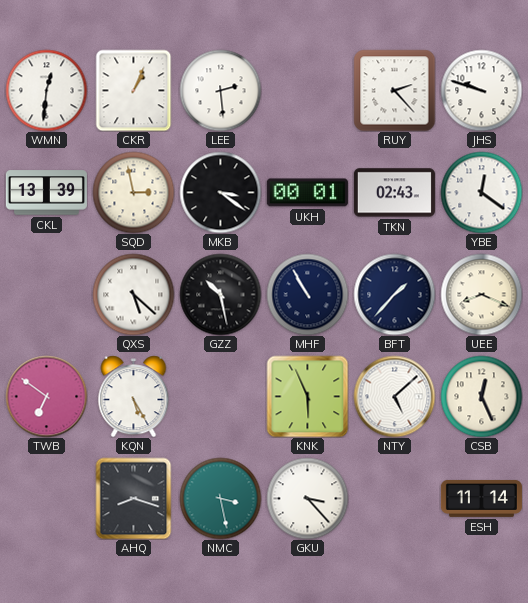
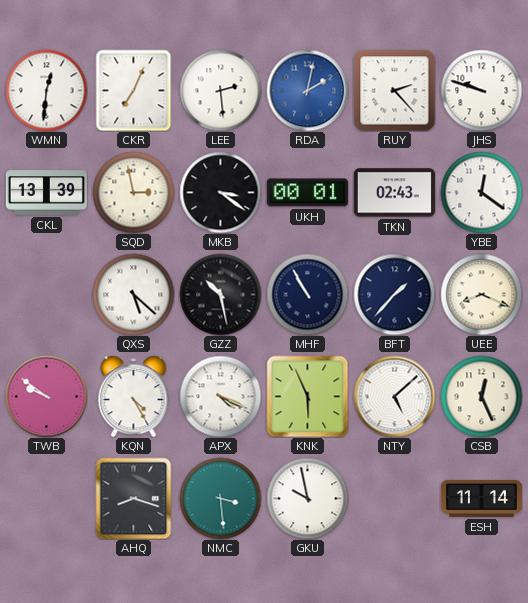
CKR: 1:04 -> 7:04 (134, 90)
RDA: none -> 2:02 (307, 90)
TWB: 6:51 -> 9:51 (46, 396)
KQN: 5:25 -> 4:25 (134, 396)
APX: none -> 4:19 (220, 396)
NMC: 3:28 -> 3:29 (220, 498)
GKU: 3:23 -> 9:58 (307, 498)
